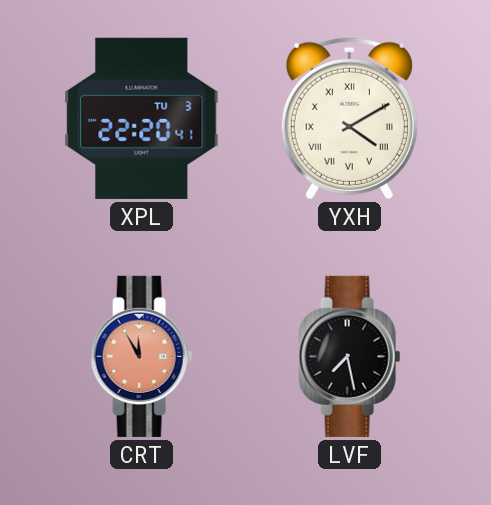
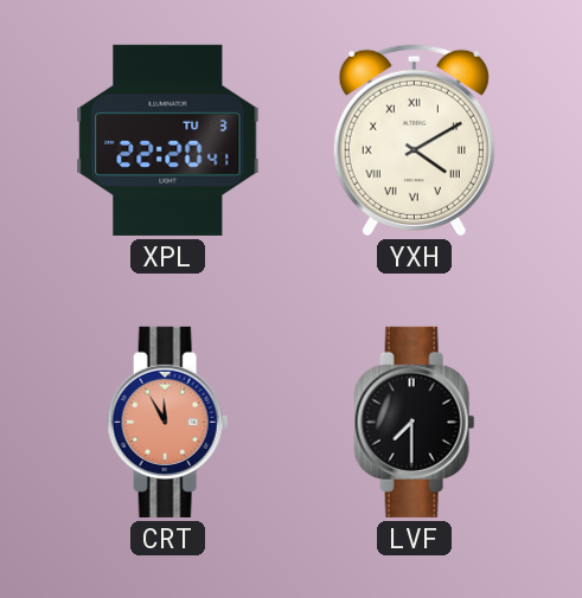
LVF: 7:28 -> 7:30 (415, 422)
